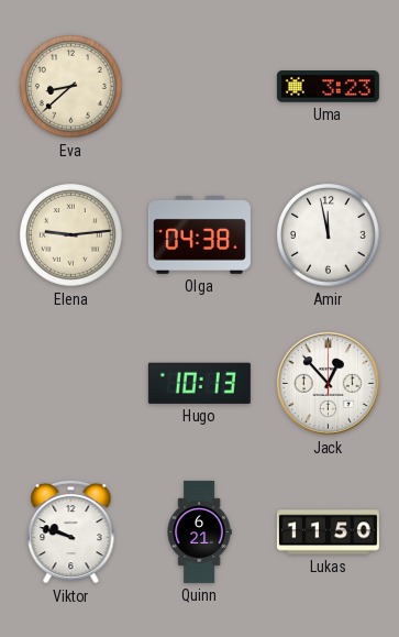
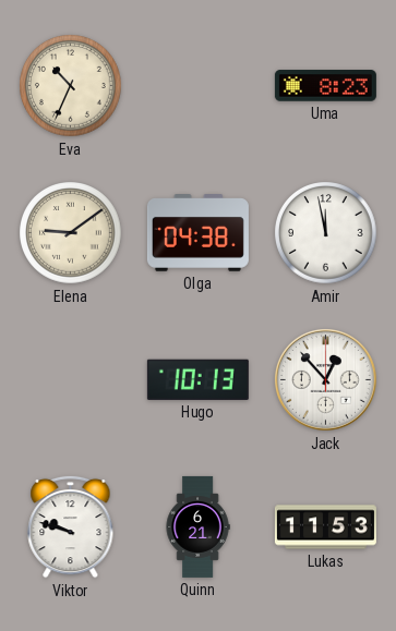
Eva: 8:38 -> 10:34 (71, 86)
Uma: 3:23 -> 8:23 (325, 86)
Elena: 9:14 -> 9:09 (71, 233)
Lukas: 11:50 -> 11:53 (325, 527)
